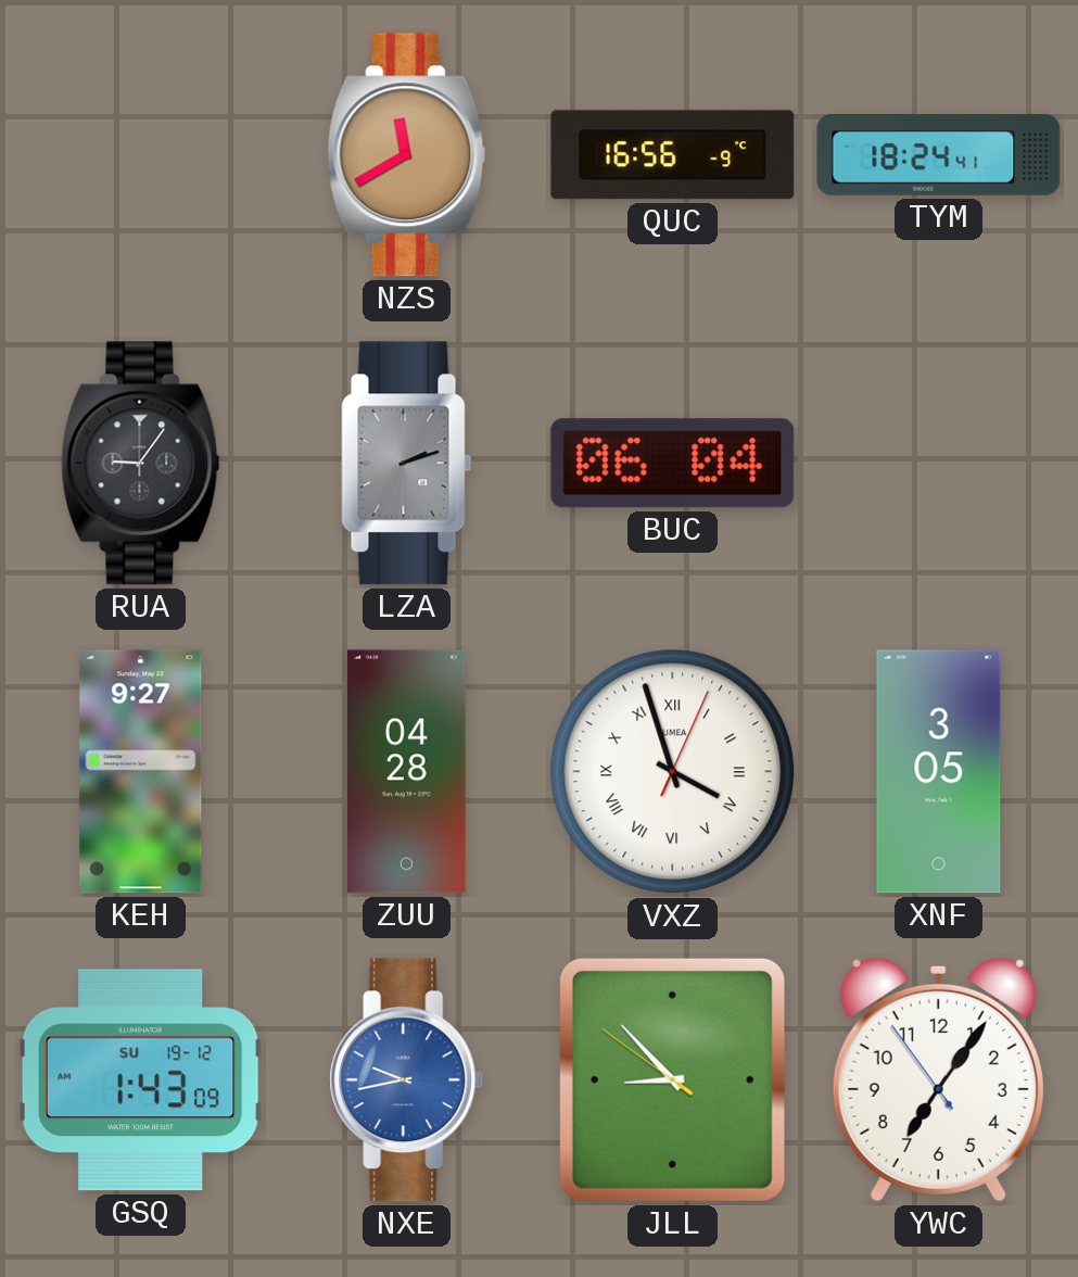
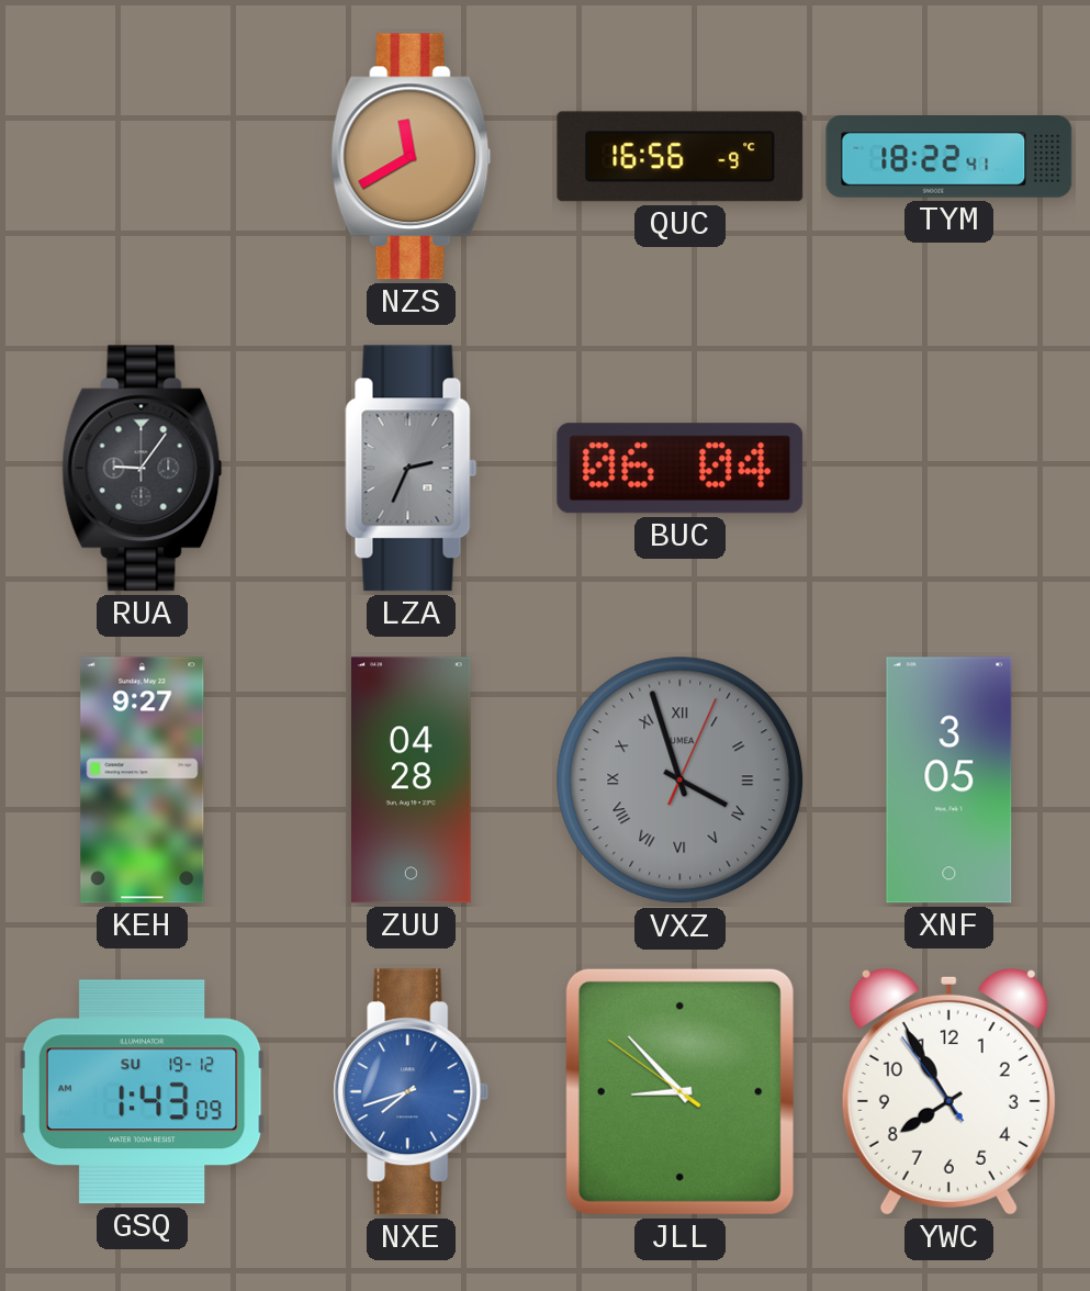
TYM: 18:24 -> 18:22 (949, 157)
LZA: 2:12 -> 2:34 (412, 469)
VXZ dial: white -> grey (681, 781)
NXE: 9:43 -> 7:42 (412, 1092)
YWC: 7:05 -> 7:54 (948, 1091)
